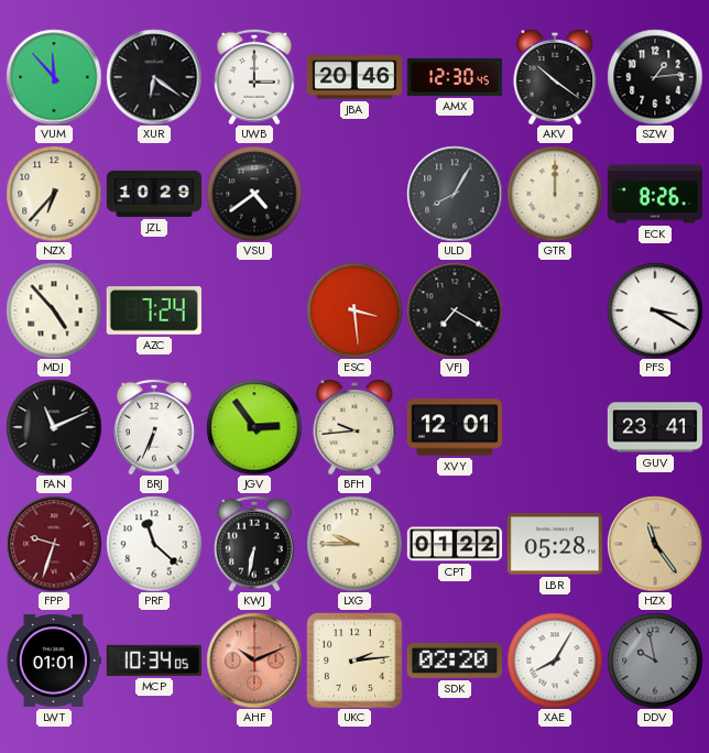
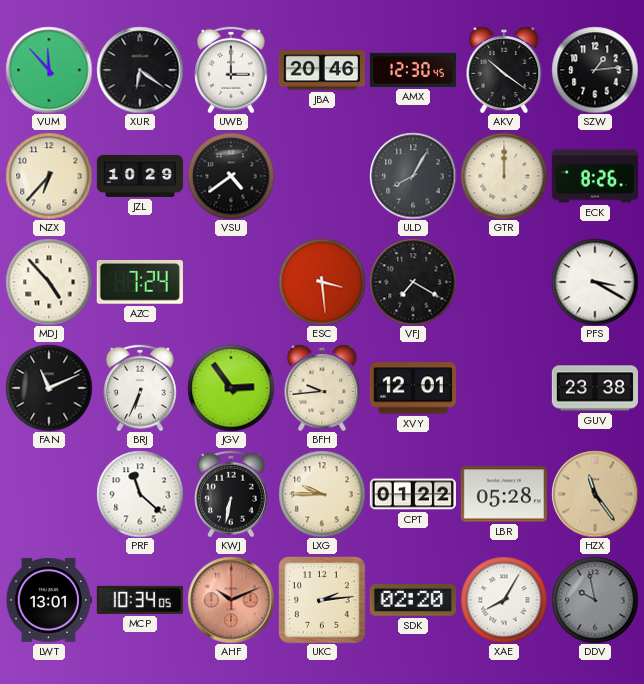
GUV: 23:41 -> 23:38 (595, 388)
FPP: 9:33 -> none (54, 544)
LWT: 01:01 -> 13:01 (49, 600)
